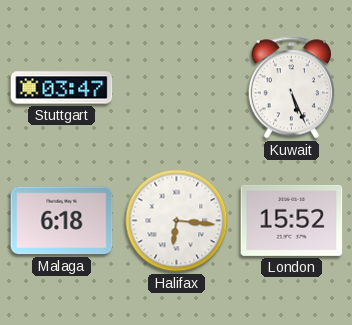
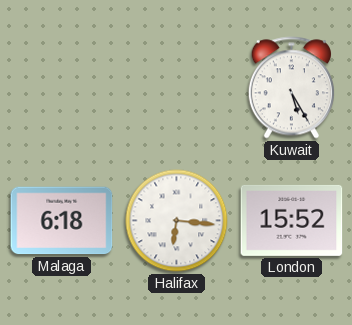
Stuttgart: 03:47 -> none (62, 88)
Kuwait: 5:26 -> 5:25 (291, 88)
